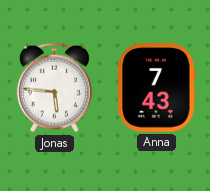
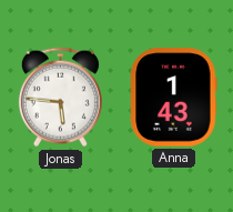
Anna: 7:43 -> 1:43 (174, 98)
